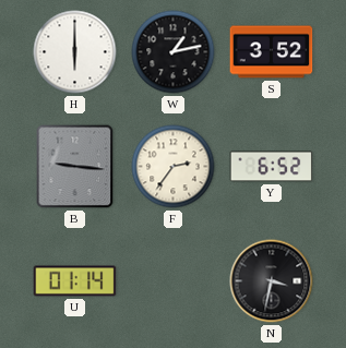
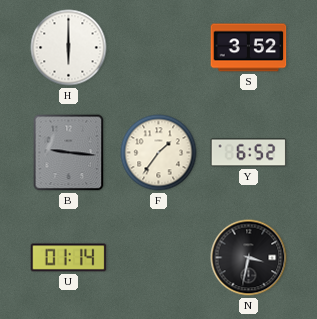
W: 1:13 -> none (174, 52)
F: 2:36 -> 1:36 (159, 153)
